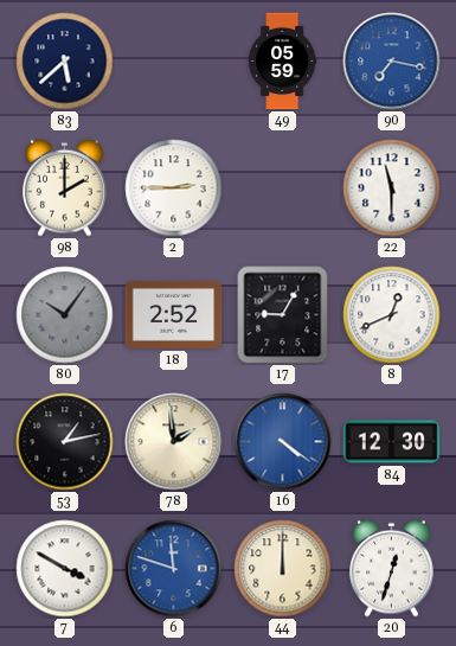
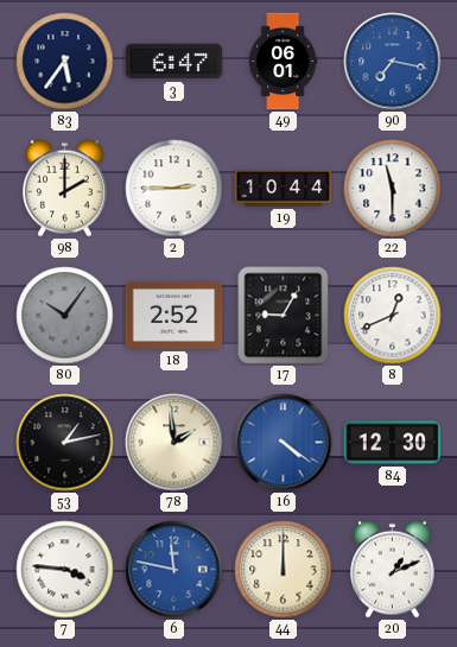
83: 5:38 -> 5:36 (65, 62)
3: none -> 6:47 (174, 62)
49: 05:59 -> 06:01 (284, 62)
19: none -> 10:44 (284, 189)
7: 3:50 -> 3:46 (65, 570)
6: 11:48 -> 11:47 (174, 570)
20: 12:33 -> 1:11 (393, 569)
